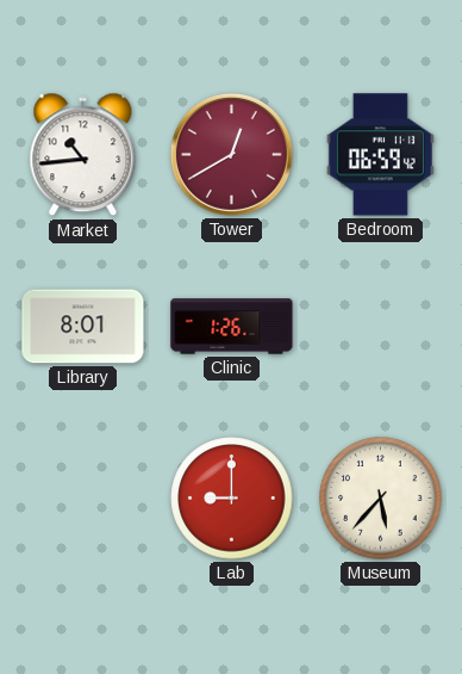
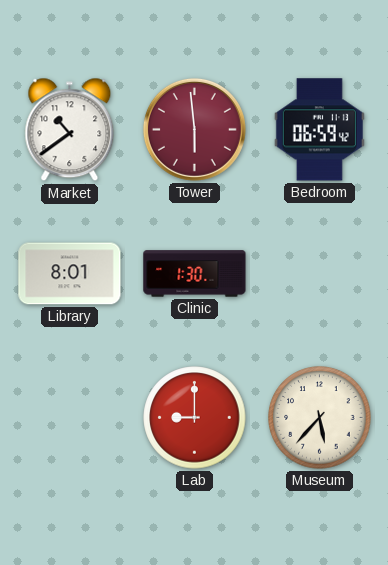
Market: 10:44 -> 10:39 (70, 130)
Tower: 12:40 -> 5:59 (194, 129)
Clinic: 1:26 -> 1:30 (195, 274)
